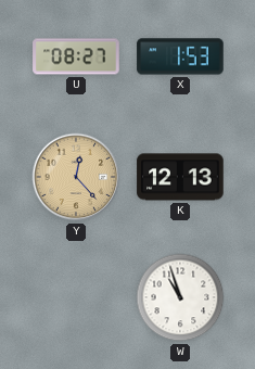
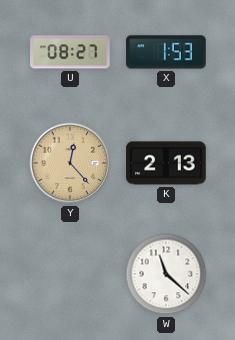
K: 12:13 -> 2:13 (166, 163)
W: 10:57 -> 11:22 (166, 274)
